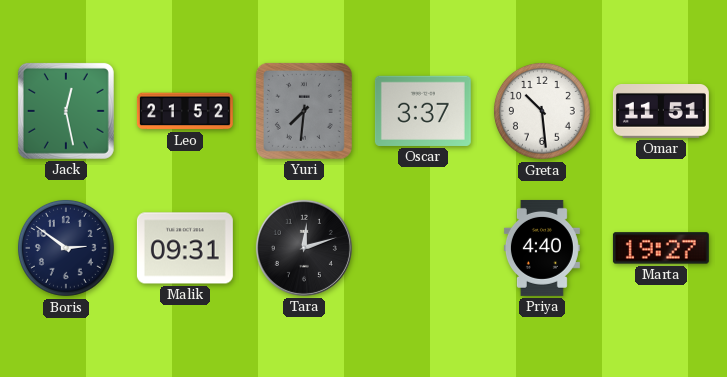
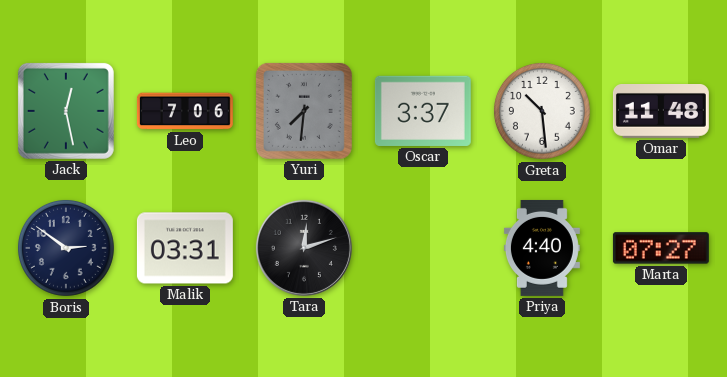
Leo: 21:52 -> 7:06 (185, 111)
Omar: 11:51 -> 11:48 (661, 112)
Malik: 09:31 -> 03:31 (185, 248)
Marta: 19:27 -> 07:27 (661, 248)
